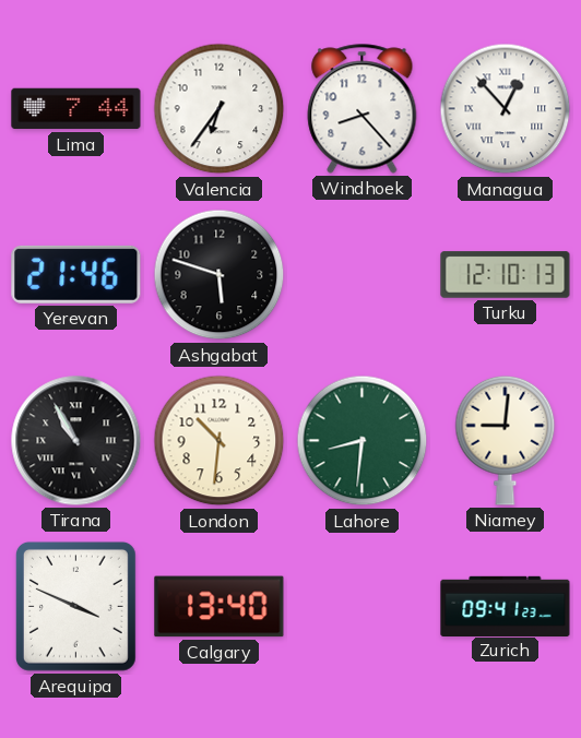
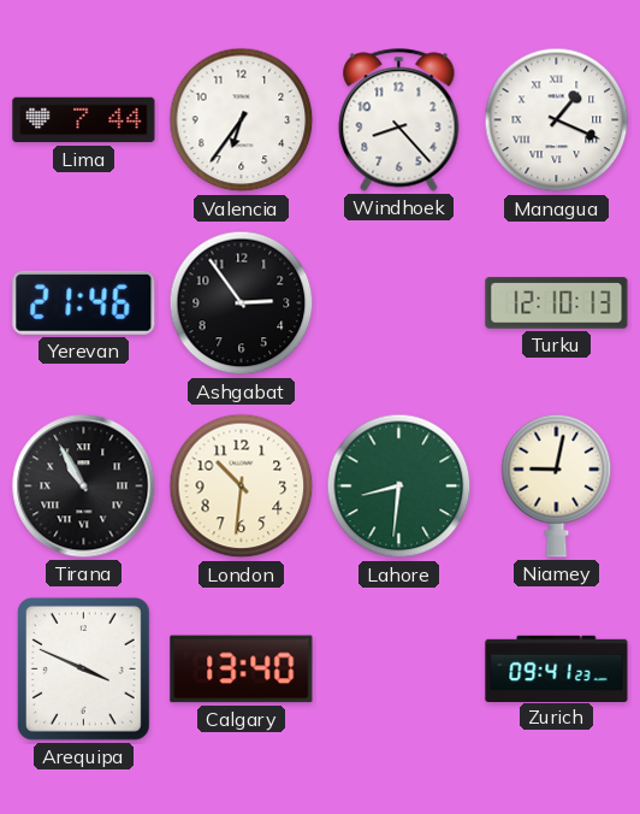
Managua: 12:53 -> 1:19 (557, 120)
Ashgabat: 5:48 -> 2:54 (242, 303)
Niamey: 9:01 -> 9:02 (557, 485)
